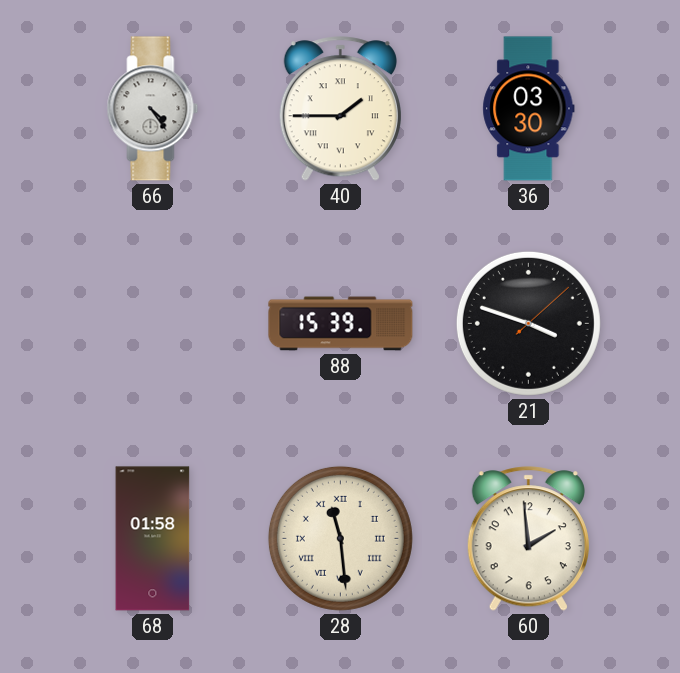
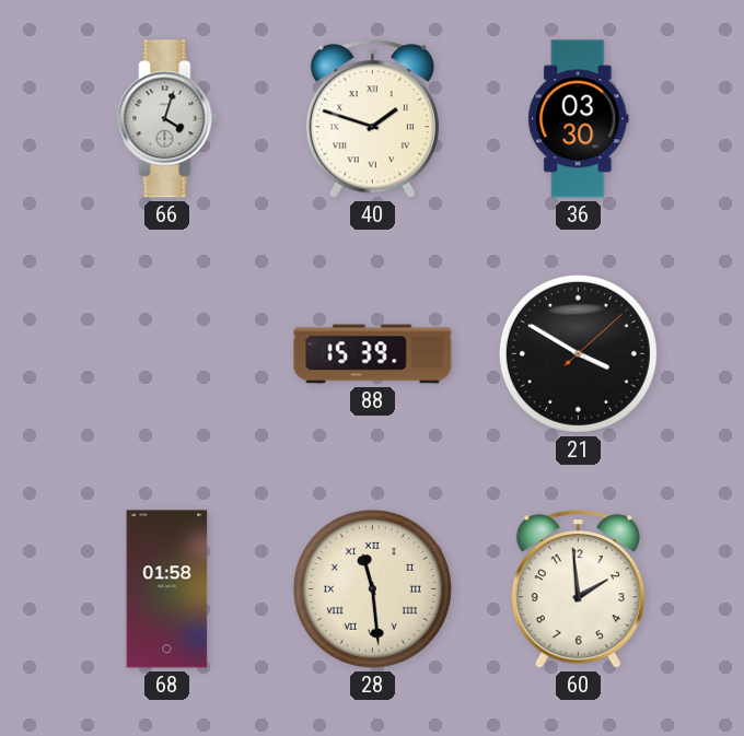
66: 4:24 -> 4:03 (167, 119)
40: 1:45 -> 1:48 (372, 119)
21: 3:48 -> 3:50 (578, 353)
